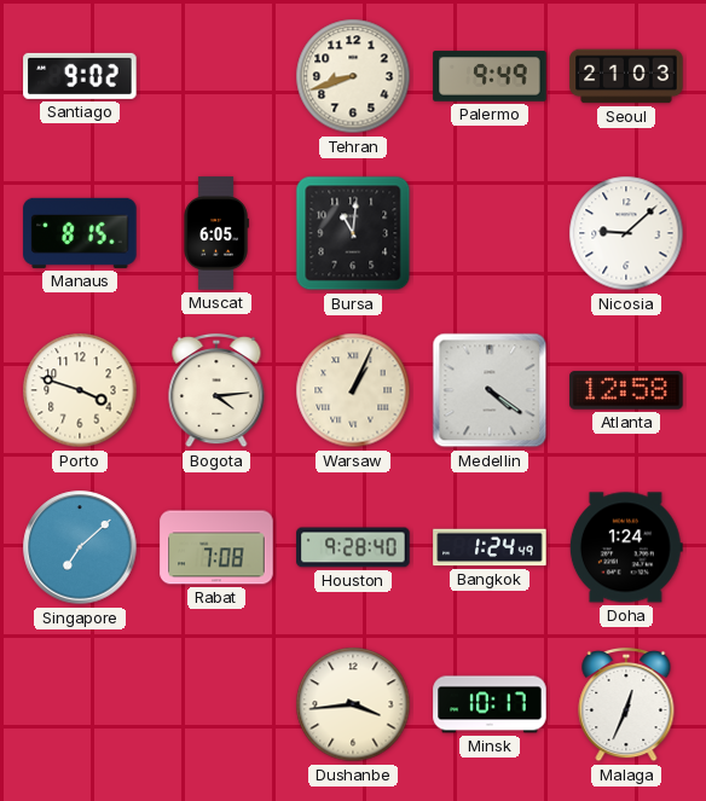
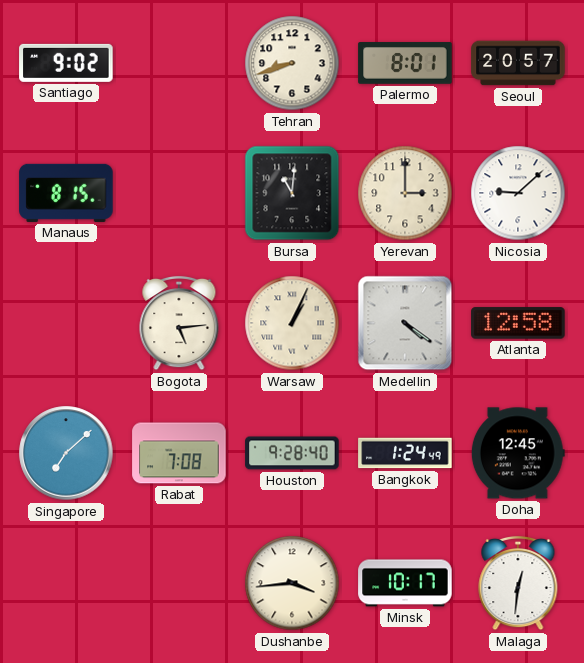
Palermo: 9:49 -> 8:01 (405, 63)
Seoul: 21:03 -> 20:57 (518, 63)
Muscat: 6:05 -> none (216, 233)
Yerevan: none -> 3:00 (405, 193)
Porto: 3:48 -> none (80, 390)
Bogota: 4:14 -> 5:14 (179, 323)
Doha: 1:24 -> 12:45 (518, 453)
Malaga: 12:34 -> 12:31 (518, 583)
